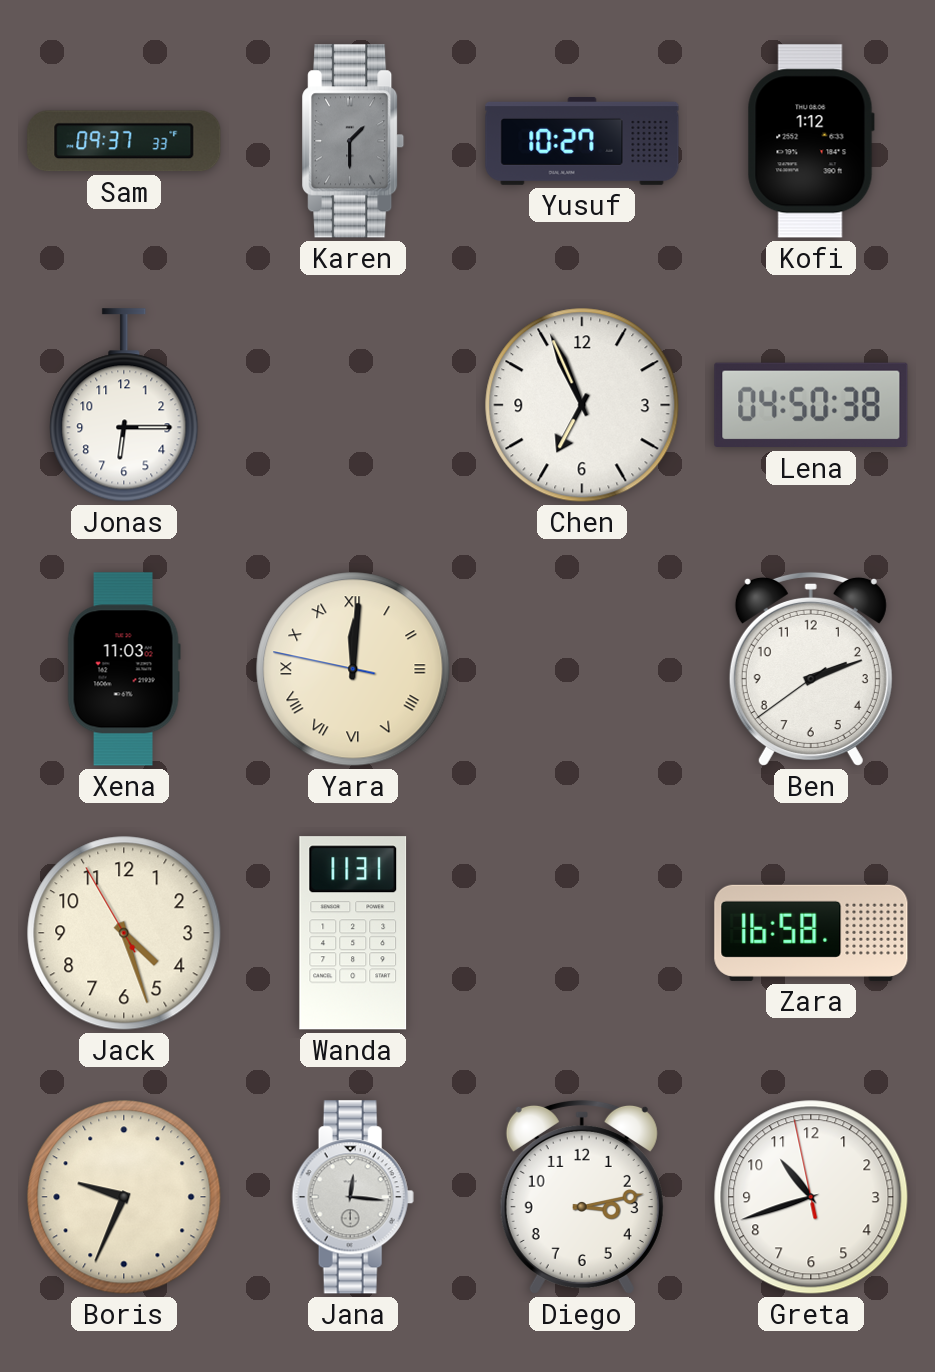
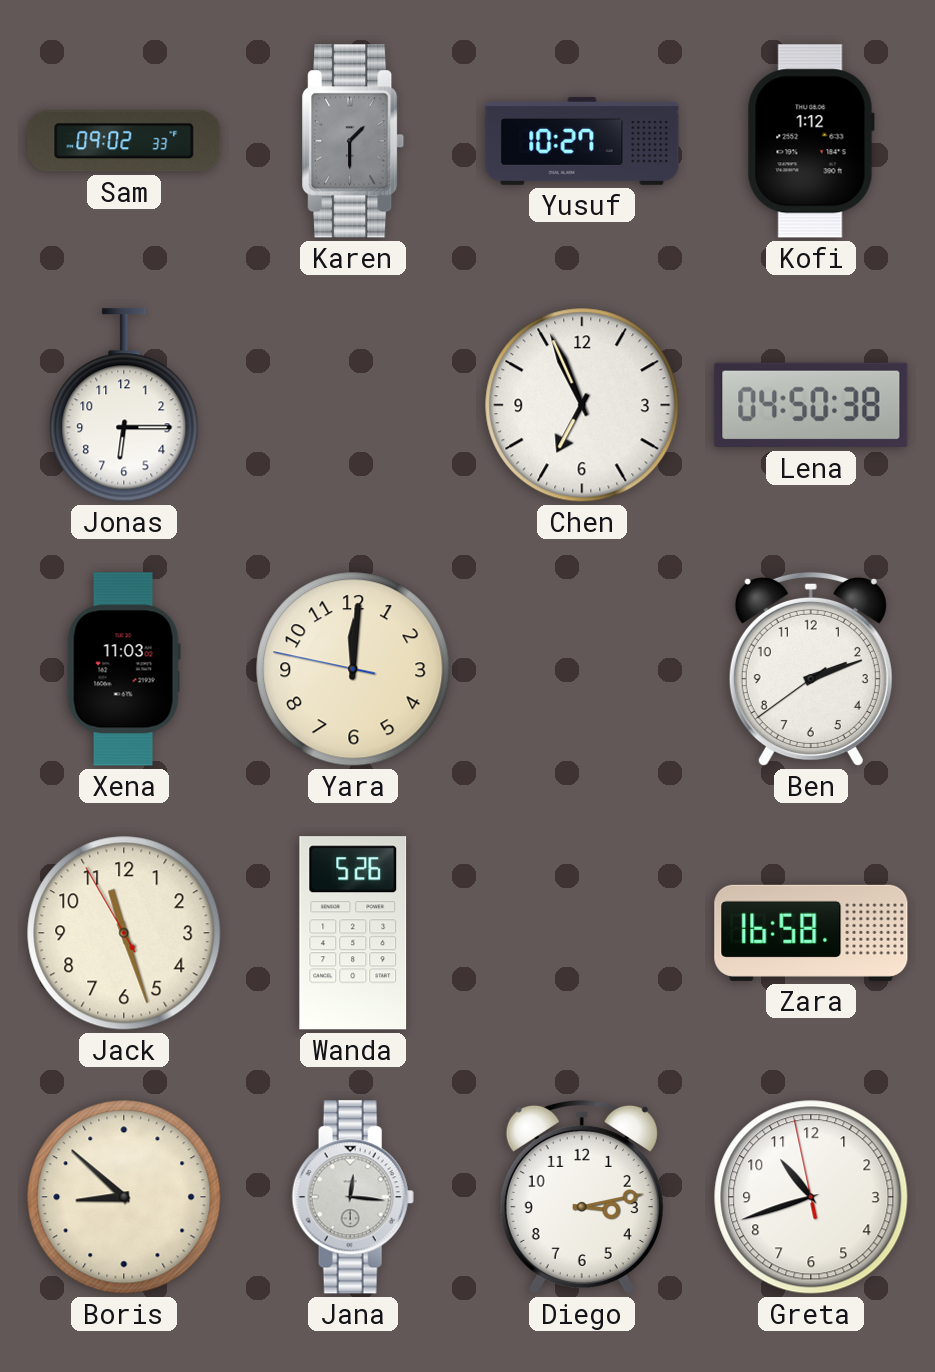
Sam: 09:37 -> 09:02 (124, 141)
Yara numerals: Roman -> Arabic (353, 669)
Jack: 4:26 -> 11:26 (124, 933)
Wanda: 11:31 -> 5:26 (353, 933)
Boris: 9:34 -> 8:52 (124, 1197)
